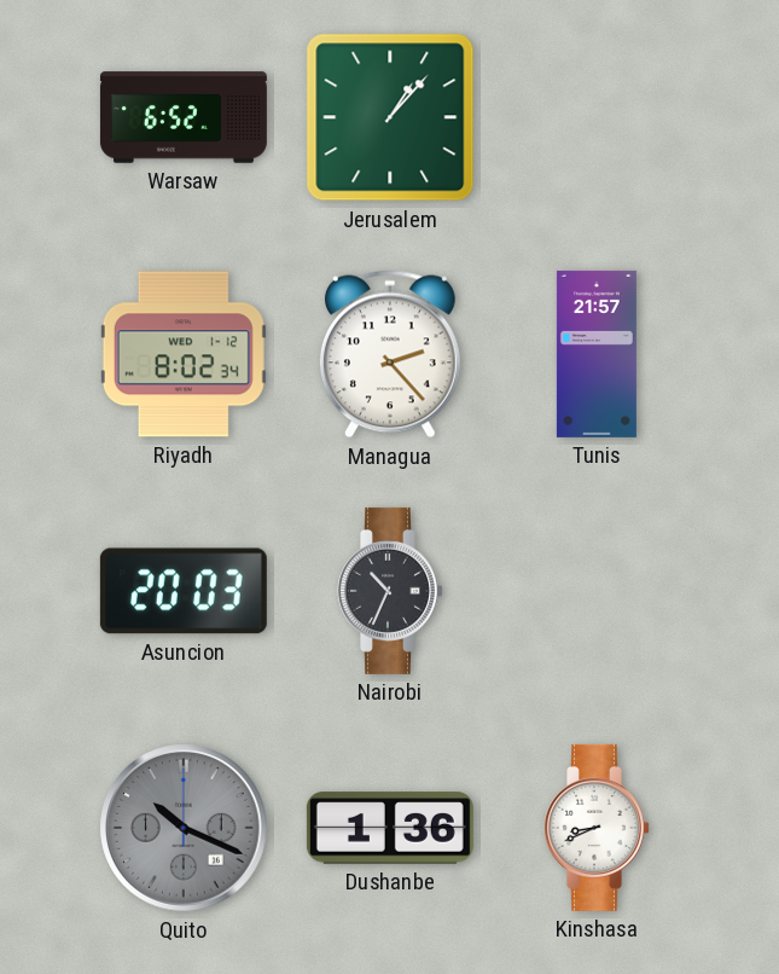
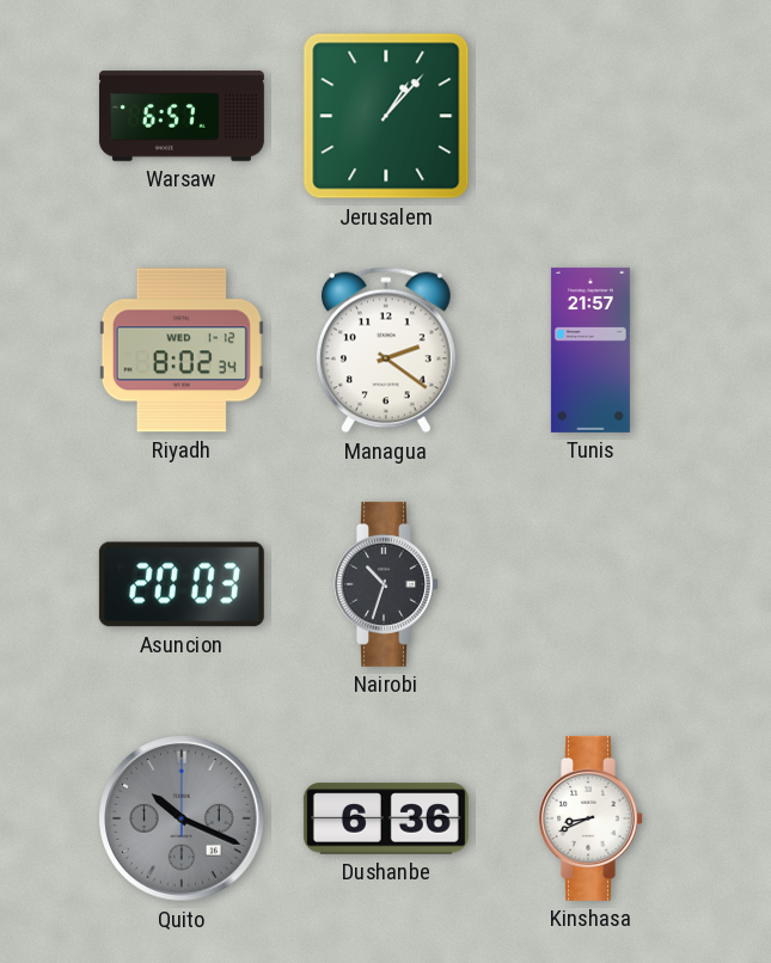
Warsaw: 6:52 -> 6:57 (182, 116)
Managua: 2:23 -> 2:21 (386, 350)
Nairobi: 10:34 -> 10:33 (387, 584)
Dushanbe: 1:36 -> 6:36 (386, 818)
